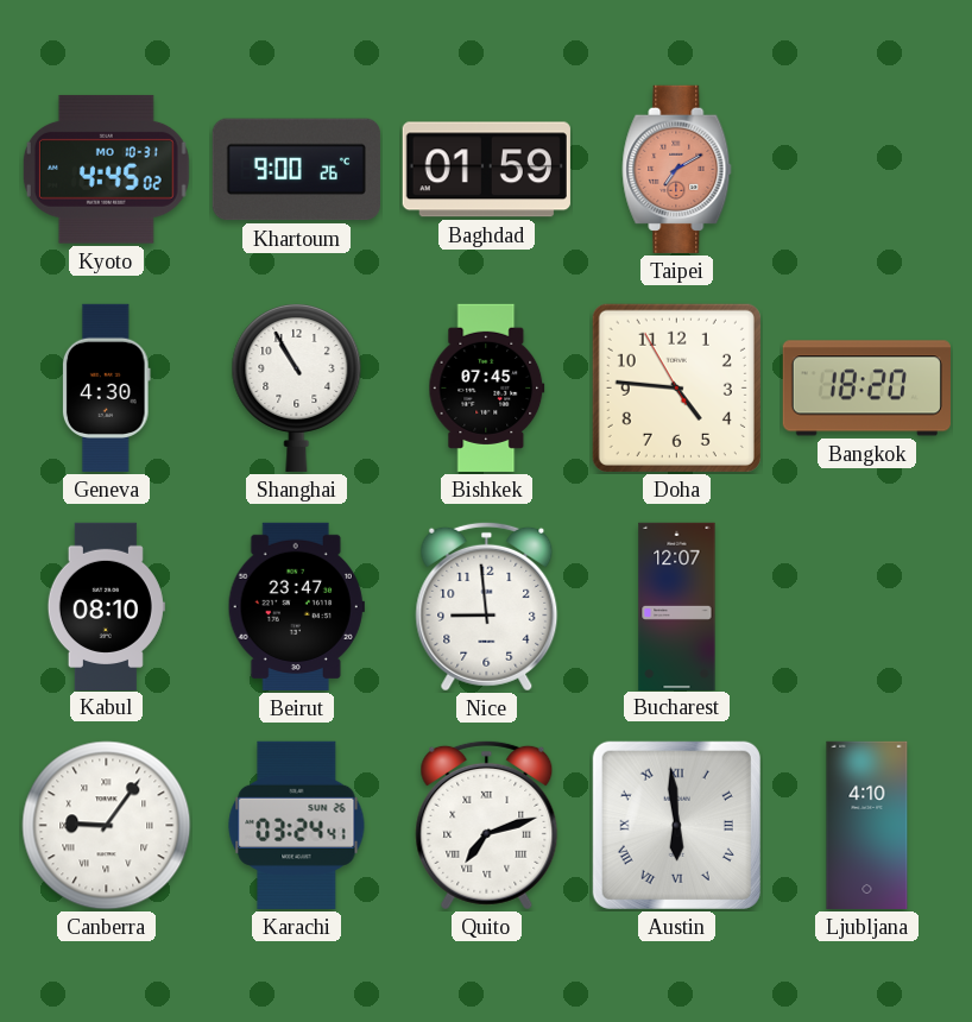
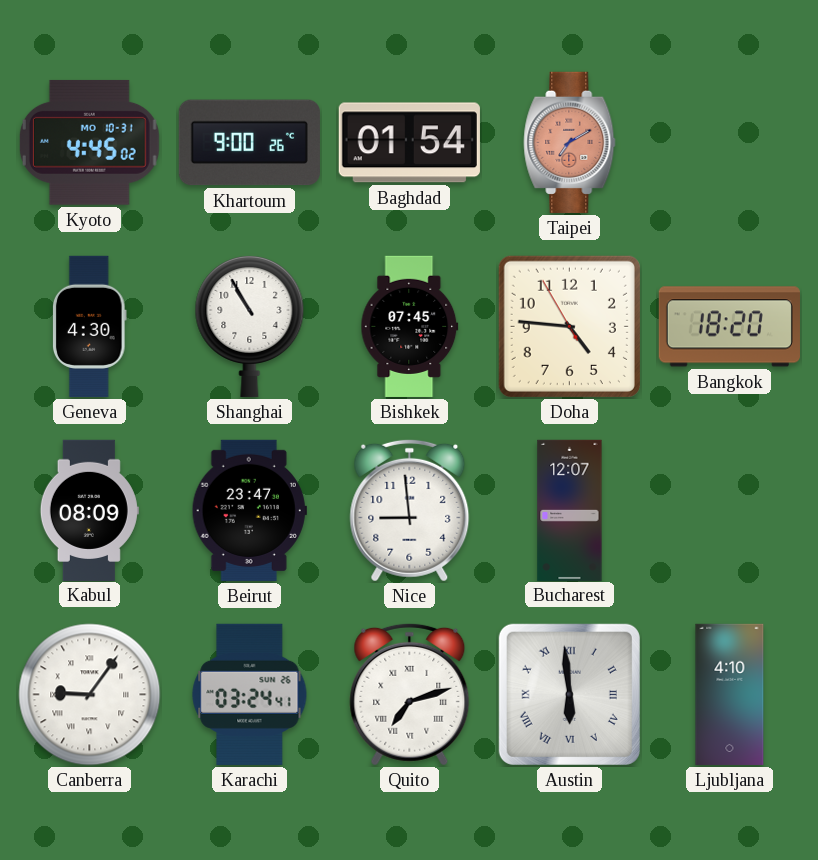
Baghdad: 01:59 -> 01:54 (409, 143)
Kabul: 08:10 -> 08:09 (89, 510)
